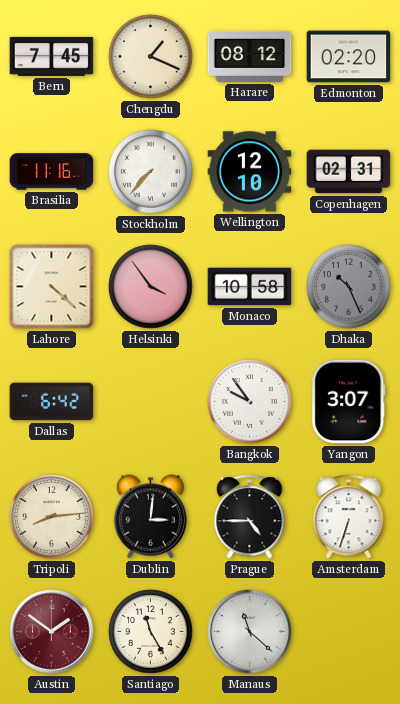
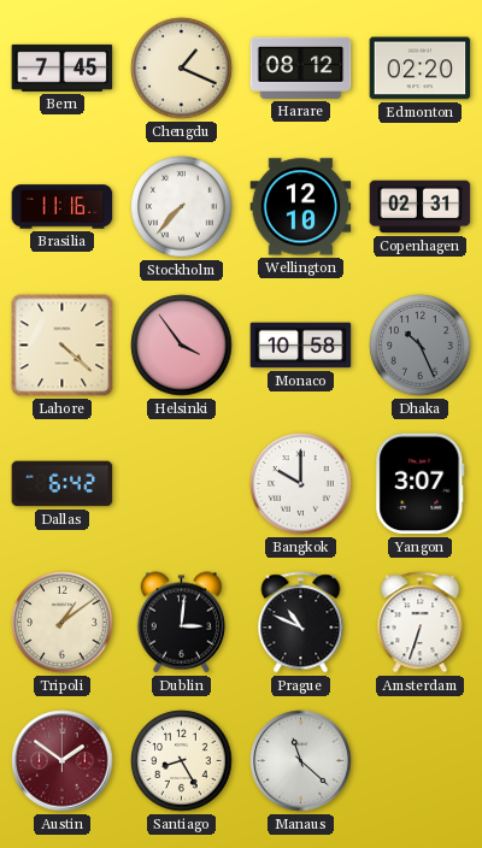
Bangkok: 9:54 -> 10:00 (301, 484)
Tripoli: 8:14 -> 1:09 (63, 623)
Prague: 4:45 -> 10:49 (301, 623)
Santiago: 11:25 -> 8:25 (182, 761)
